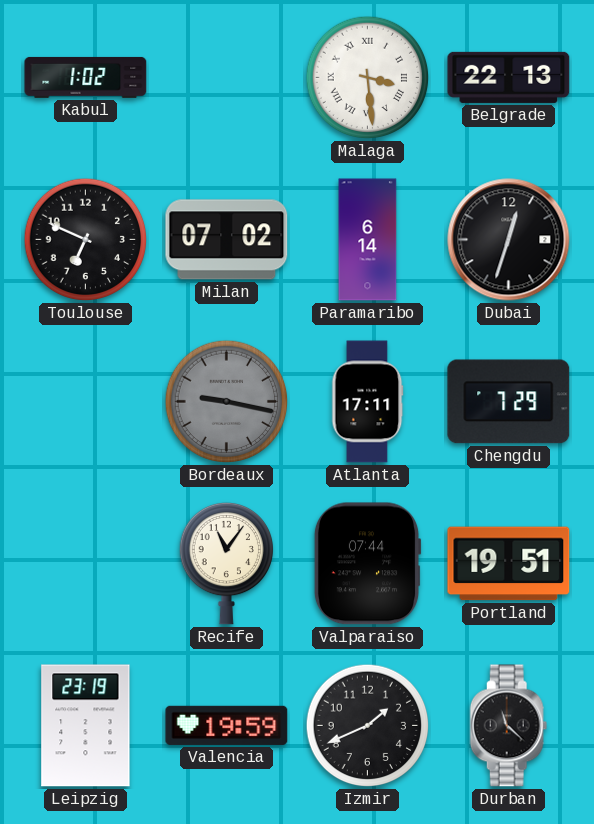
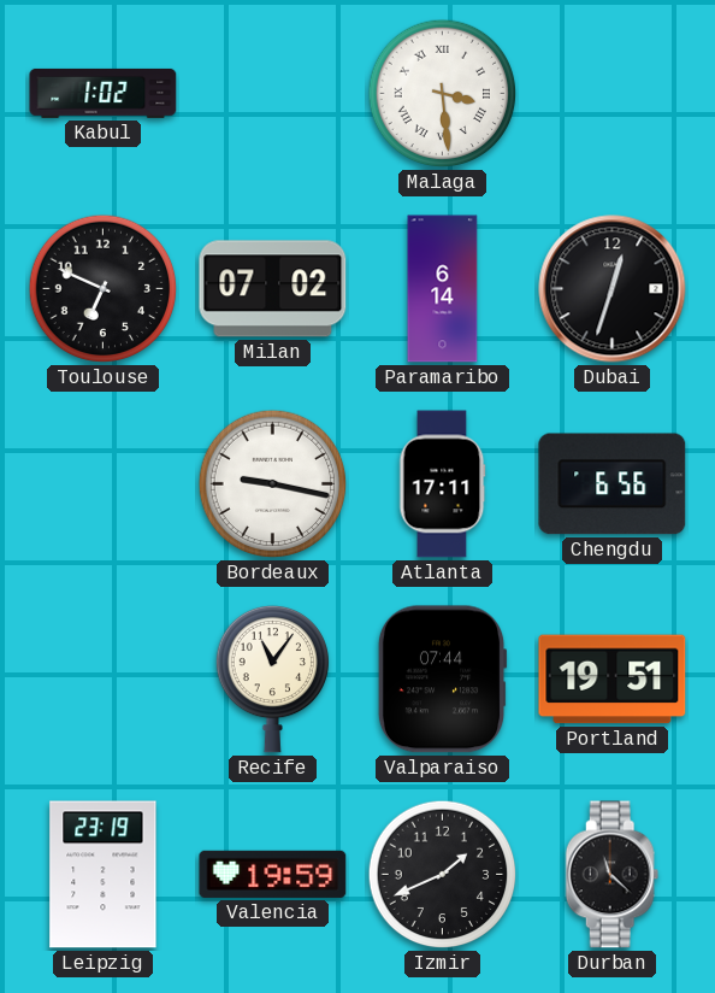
Belgrade: 22:13 -> none (509, 77)
Bordeaux dial: grey -> white (273, 484)
Chengdu: 7:29 -> 6:56 (613, 484)
